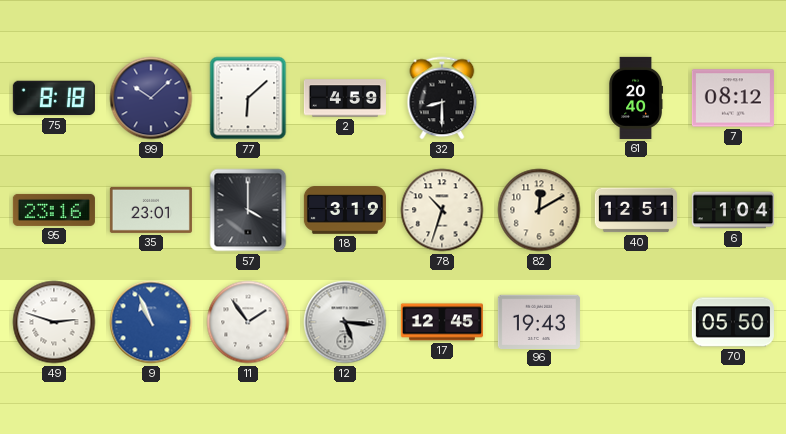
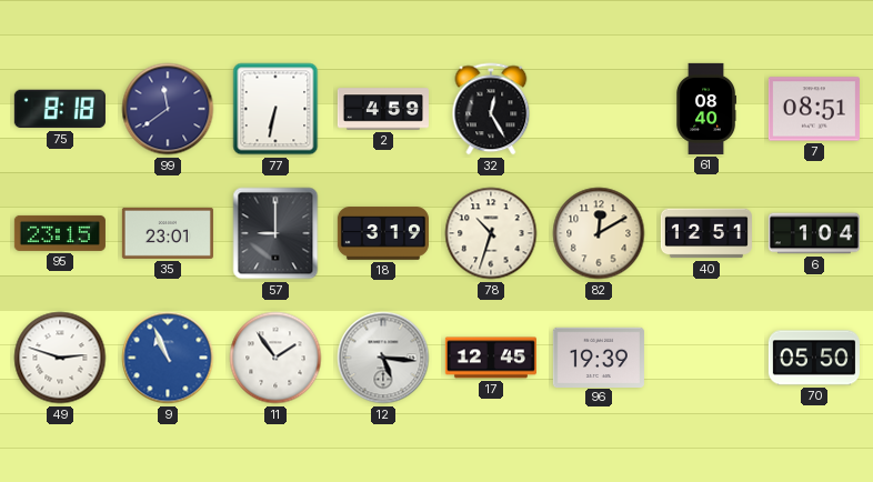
99: 10:08 -> 11:39 (168, 109)
77: 6:08 -> 6:32 (275, 109)
32: 8:30 -> 12:25 (491, 109)
61: 20:40 -> 08:40 (705, 109)
7: 08:12 -> 08:51 (814, 109)
95: 23:16 -> 23:15 (60, 233)
57: 4:00 -> 9:00 (275, 233)
96: 19:43 -> 19:39 (599, 357)
